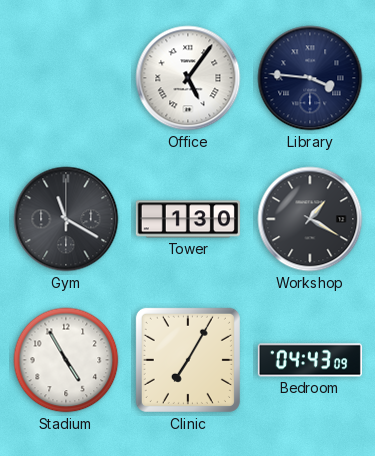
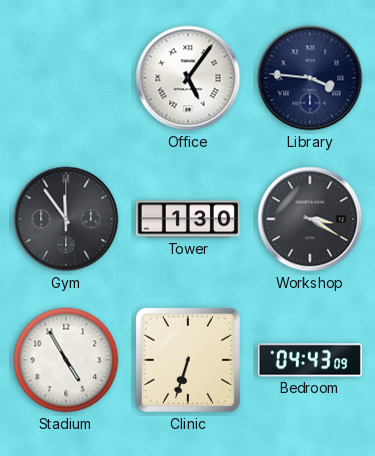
Gym: 11:20 -> 11:54 (66, 219)
Workshop: 1:20 -> 3:20 (310, 219)
Clinic: 7:05 -> 6:33 (188, 360)
